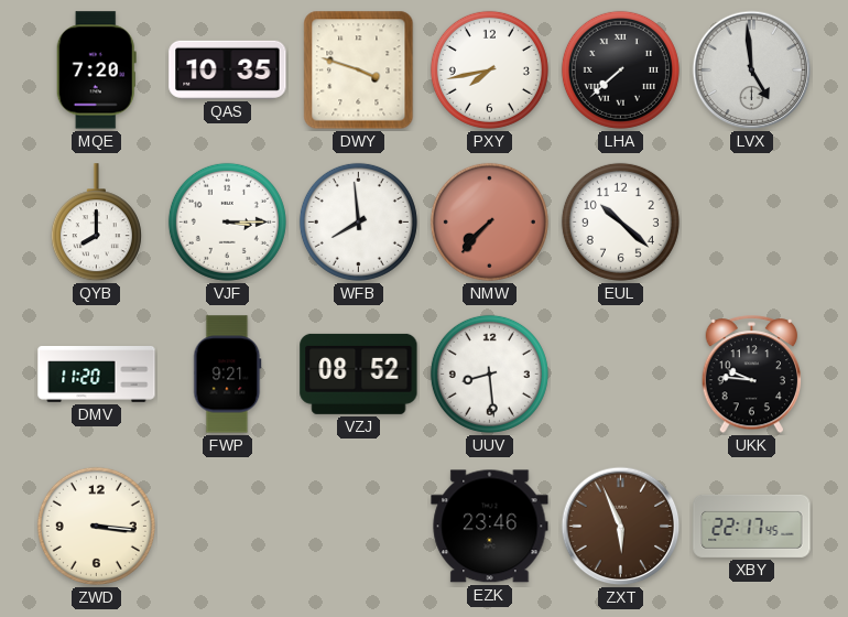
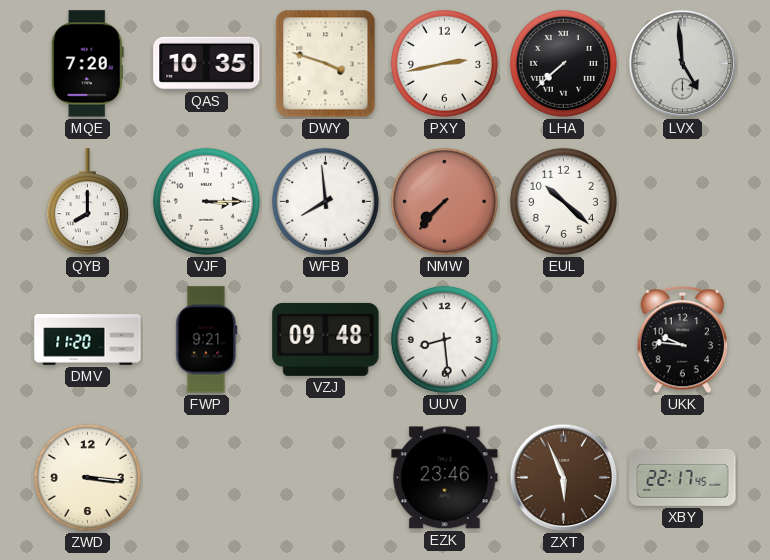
PXY: 7:43 -> 2:43 (444, 63)
VZJ: 08:52 -> 09:48 (326, 339)
